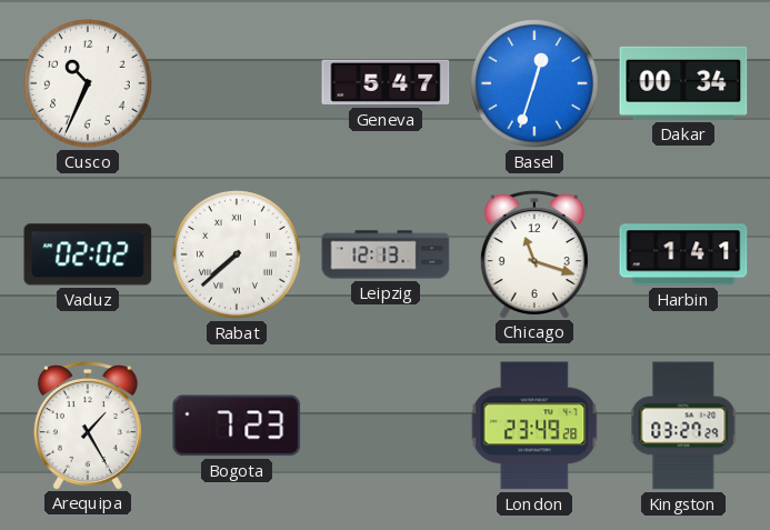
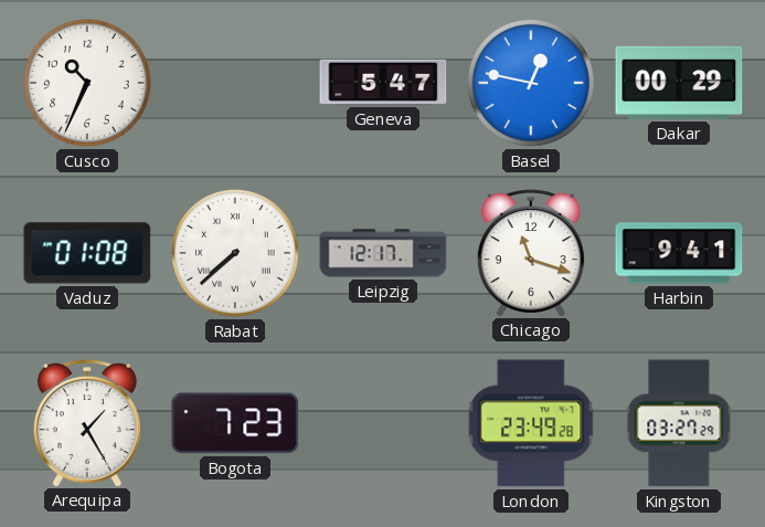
Basel: 12:33 -> 12:47 (532, 84)
Dakar: 00:34 -> 00:29 (679, 83)
Vaduz: 02:02 -> 01:08 (87, 253)
Leipzig: 12:13 -> 12:17 (383, 253)
Harbin: 1:41 -> 9:41 (679, 253)
